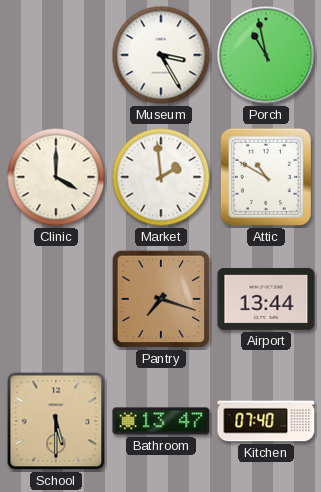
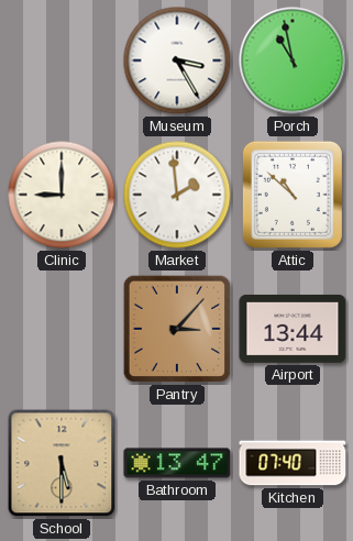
Clinic: 4:00 -> 9:00 (62, 195)
Attic: 10:50 -> 10:52 (293, 195)
Pantry: 7:18 -> 3:07 (177, 329)
